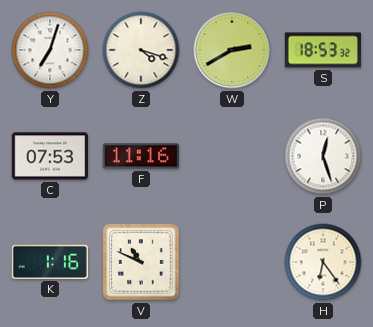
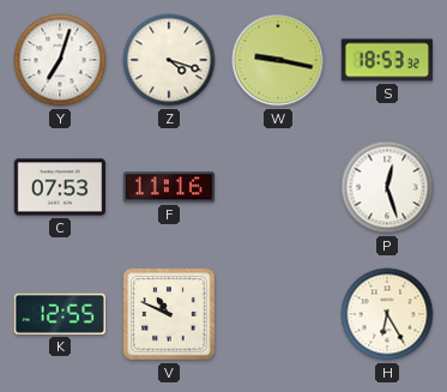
W: 2:40 -> 9:17 (278, 60)
K: 1:16 -> 12:55 (60, 314)
H: 6:24 -> 6:25 (387, 314)
